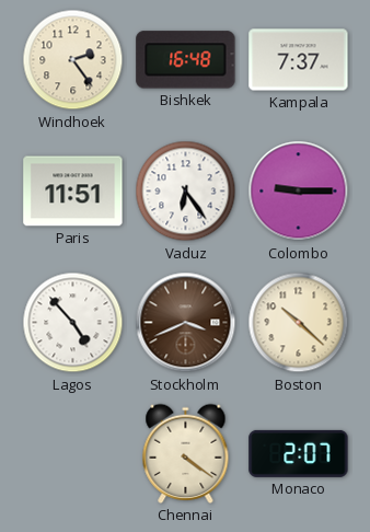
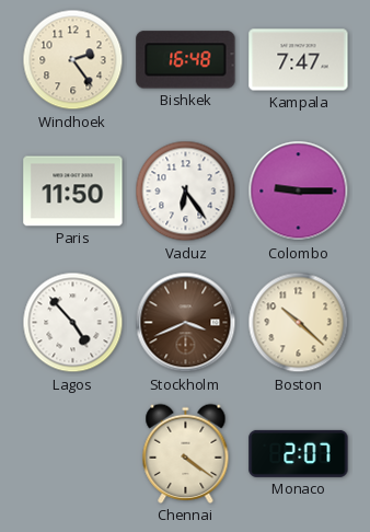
Kampala: 7:37 -> 7:47 (299, 60)
Paris: 11:51 -> 11:50 (73, 192)
